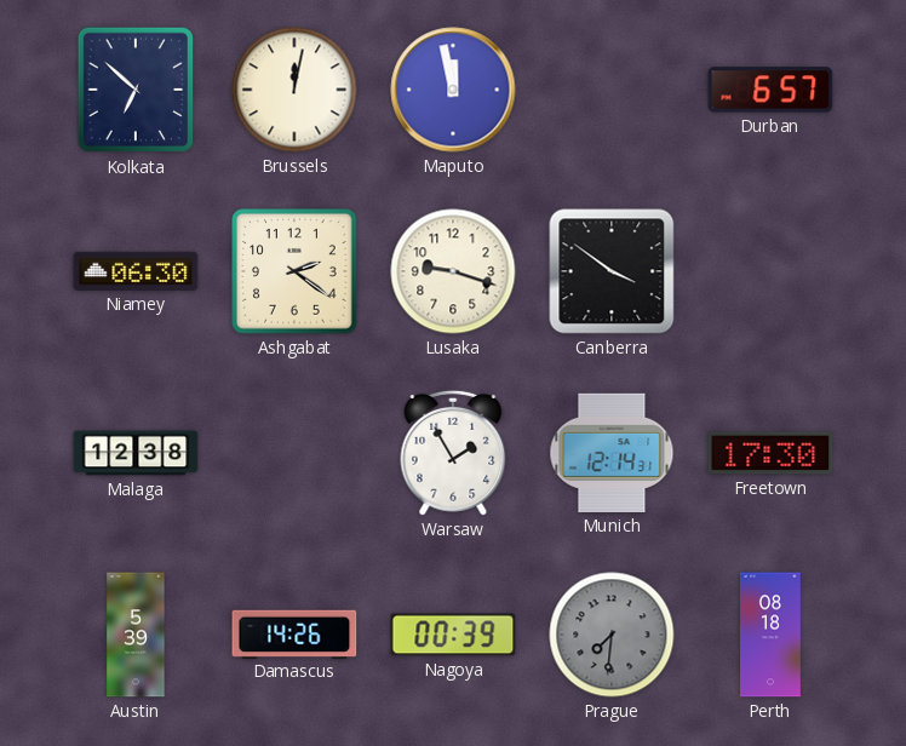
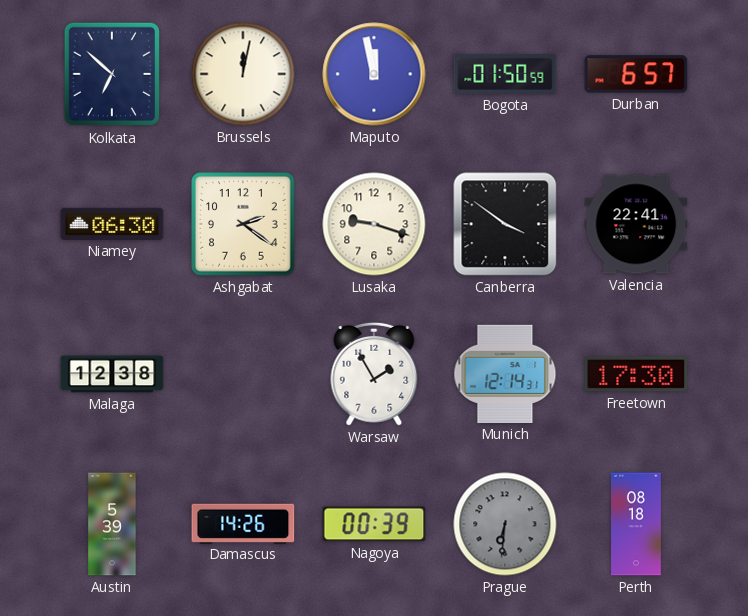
Bogota: none -> 01:50 (505, 74)
Valencia: none -> 22:41 (636, 224)
Prague: 7:31 -> 6:31 (505, 524)
